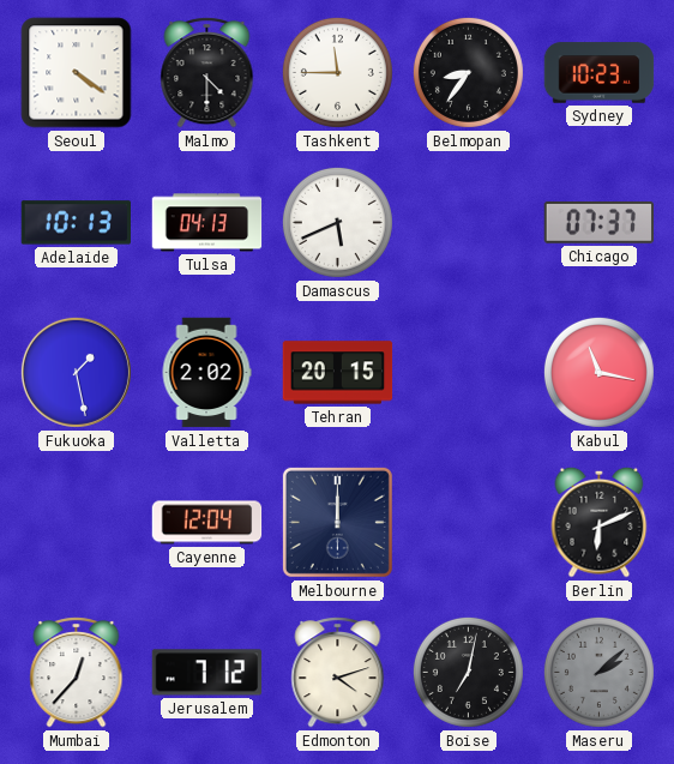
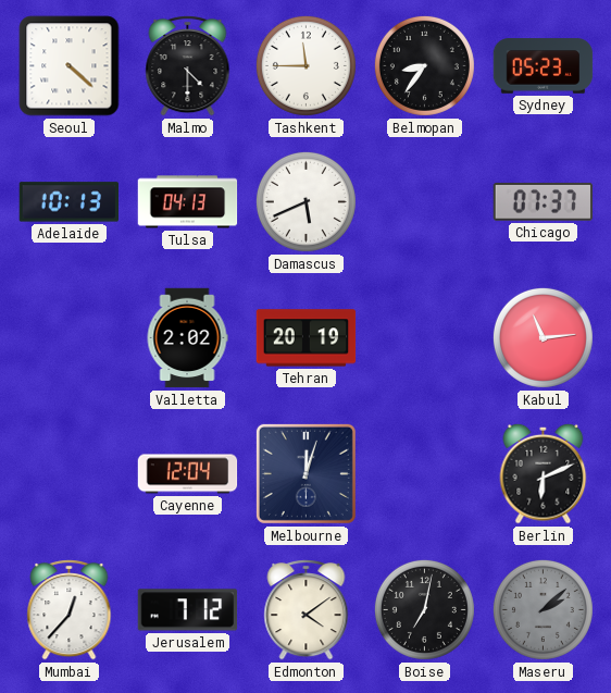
Seoul: 4:21 -> 4:22 (70, 66)
Sydney: 10:23 -> 05:23 (544, 66)
Fukuoka: 1:28 -> none (76, 372)
Tehran: 20:15 -> 20:19 (307, 338)
Kabul: 11:17 -> 11:14 (543, 337)
Melbourne: 12:00 -> 12:03 (305, 473)
Edmonton: 4:12 -> 4:09 (307, 610)
